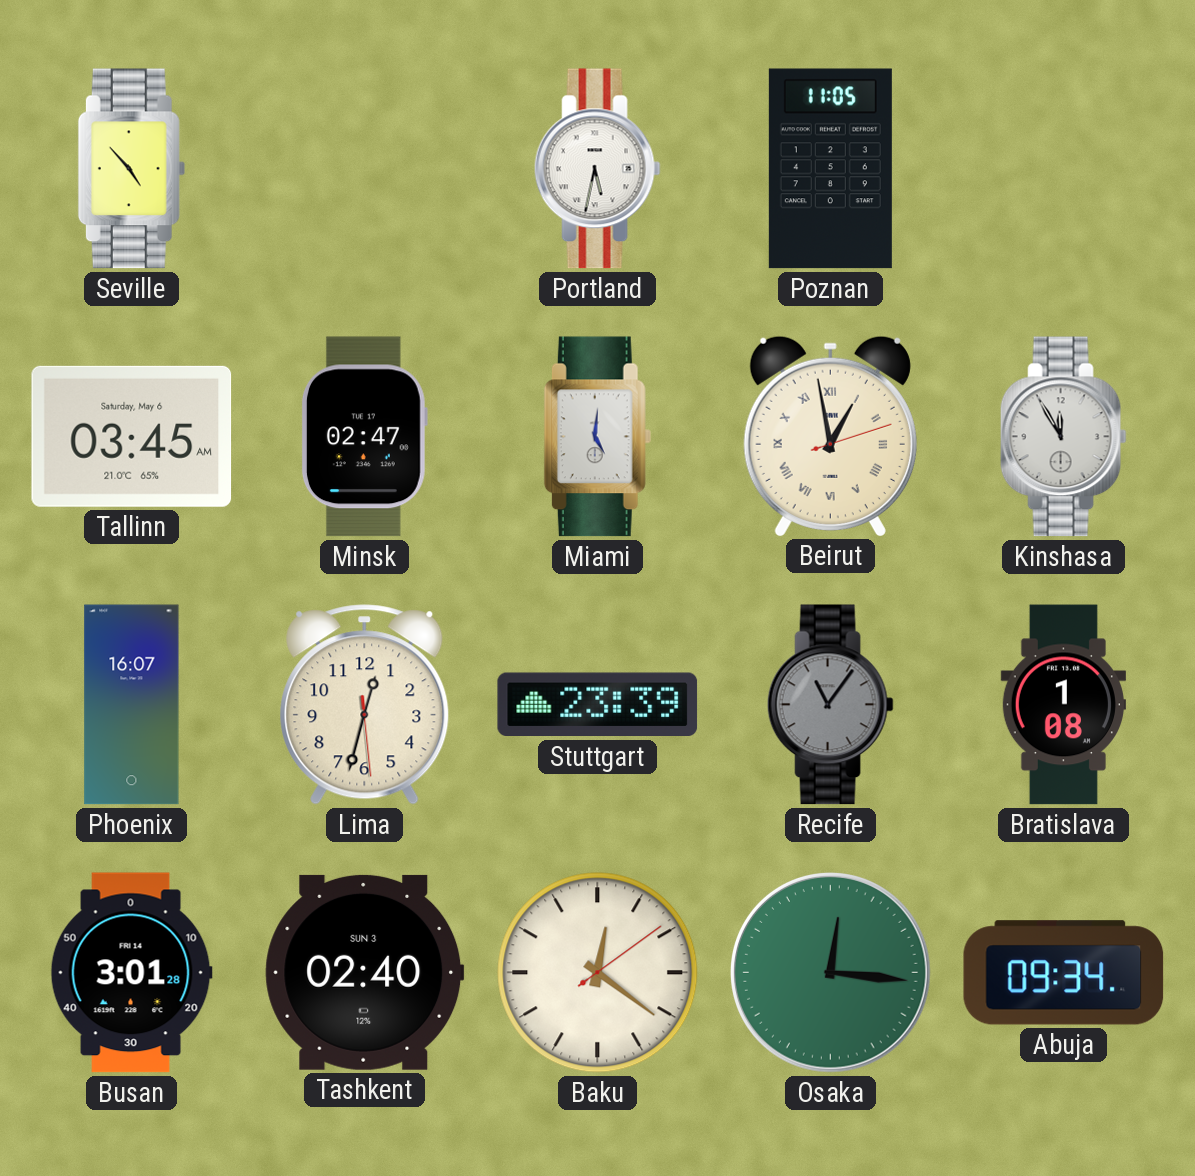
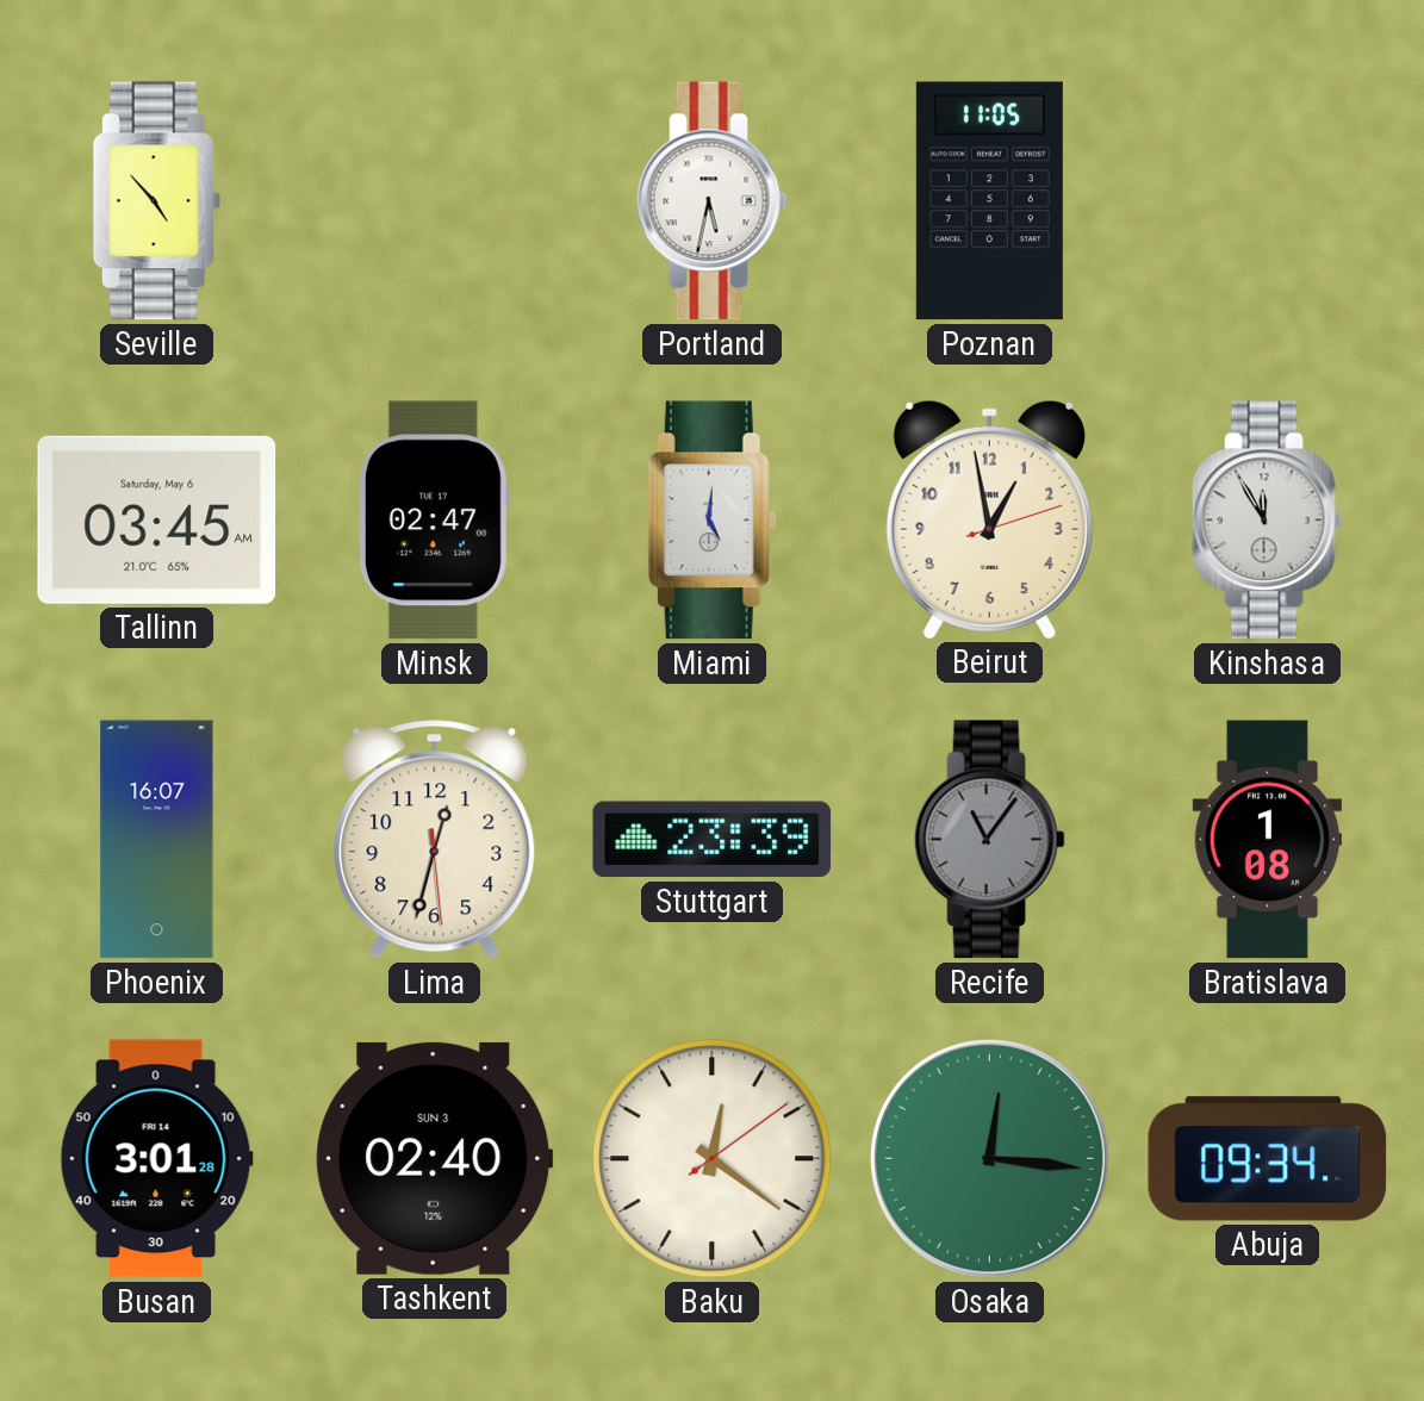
Beirut numerals: Roman -> Arabic (989, 519)
